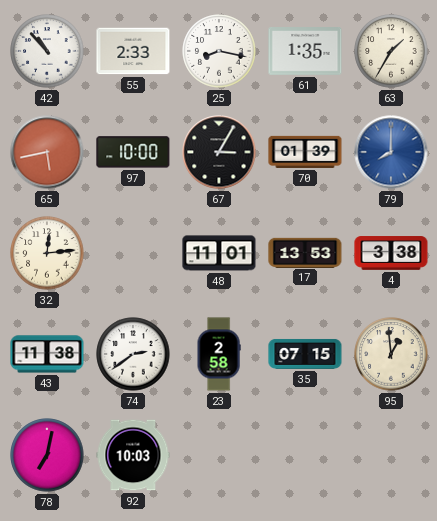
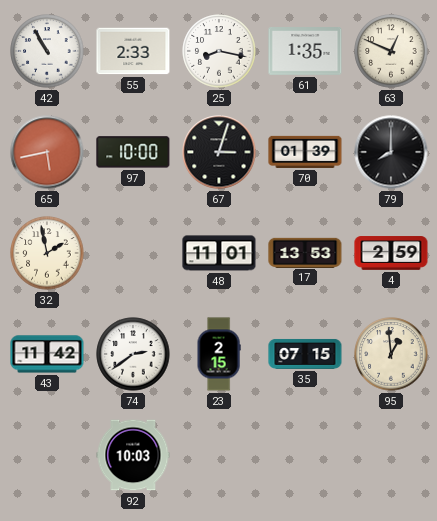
42: 10:53 -> 10:55 (47, 51)
63: 1:35 -> 12:49 (391, 51)
67: 3:05 -> 3:03 (219, 152)
79 dial: blue -> black (391, 152)
32: 12:14 -> 1:58 (47, 253)
4: 3:38 -> 2:59 (391, 253)
43: 11:38 -> 11:42 (47, 354)
23: 2:58 -> 2:15 (219, 354)
78: 7:02 -> none (47, 455)
